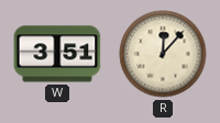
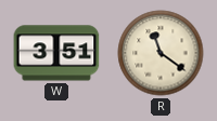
R: 12:07 -> 11:21 (161, 53)
